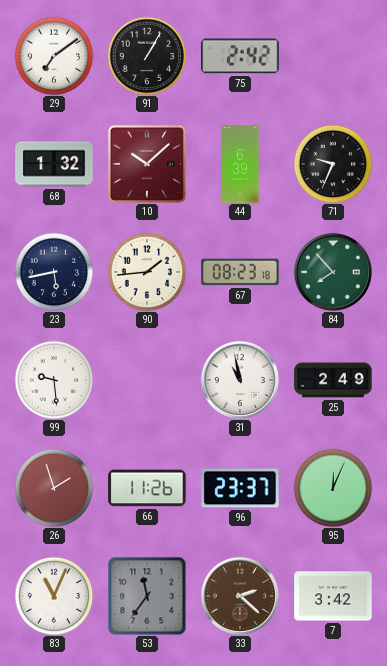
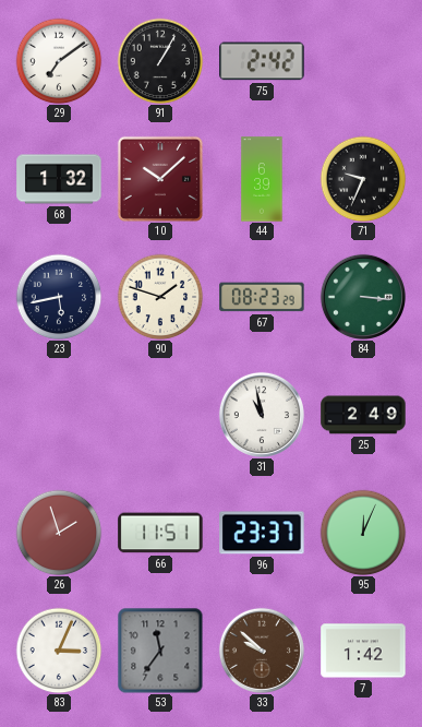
90: 1:44 -> 1:48 (160, 297)
67: 08:23:18 -> 08:23:29 (262, 297)
84: 7:53 -> 3:16 (363, 297)
99: 9:29 -> none (54, 380)
66: 11:26 -> 11:51 (160, 533)
83: 11:04 -> 3:04 (59, 651)
33: 2:22 -> 9:52 (262, 651)
7: 3:42 -> 1:42 (363, 651)
